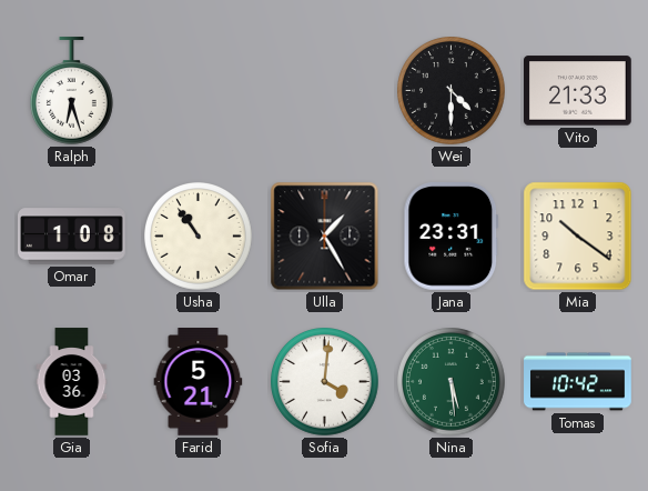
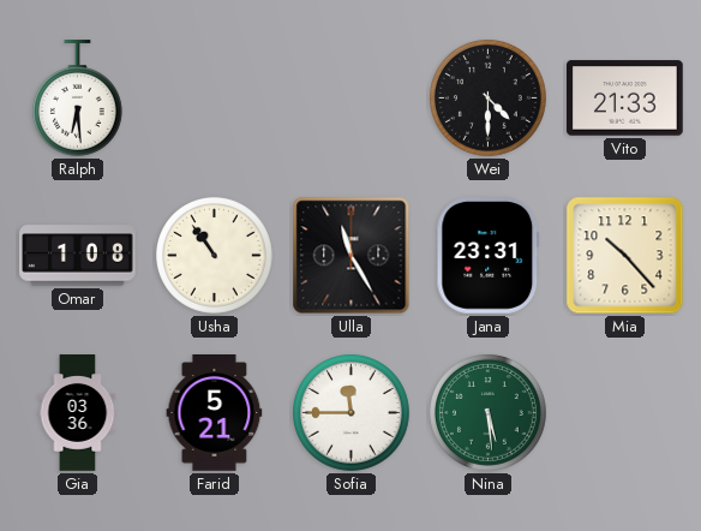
Ralph: 6:27 -> 6:29 (77, 99)
Ulla: 1:25 -> 11:25 (352, 256)
Mia: 10:21 -> 10:23 (625, 256)
Sofia: 4:01 -> 11:45 (352, 413)
Tomas: 10:42 -> none (578, 382)
